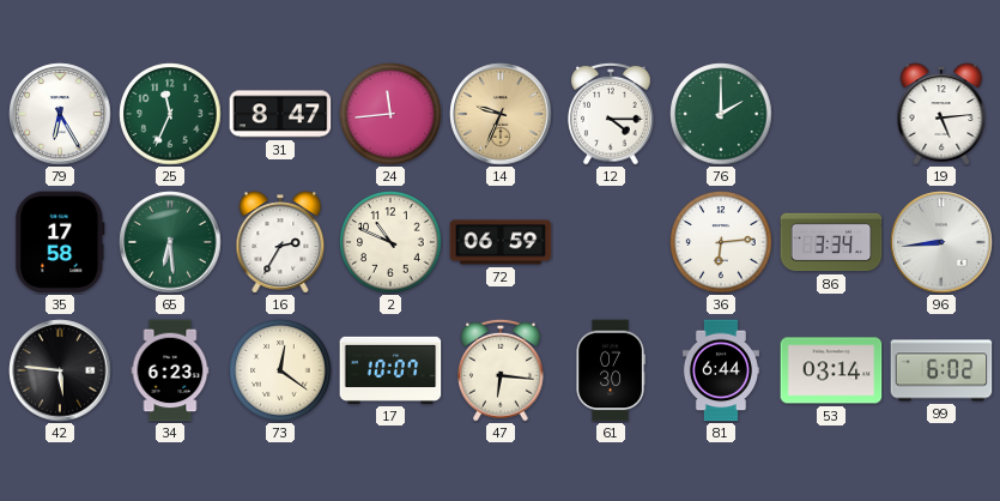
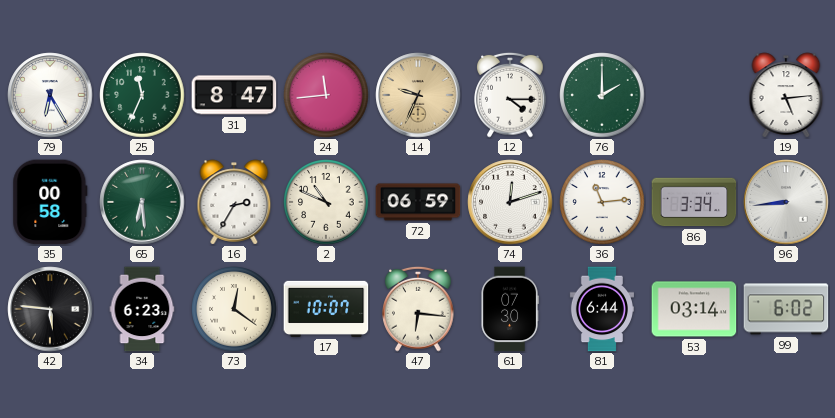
35: 17:58 -> 00:58 (50, 202)
74: none -> 12:12 (510, 202)
36: 6:14 -> 11:14 (602, 202)
